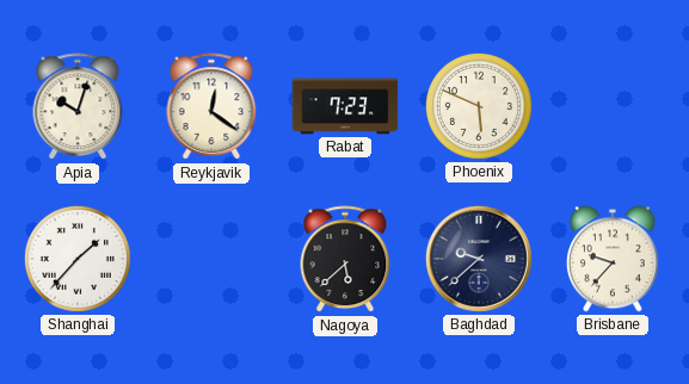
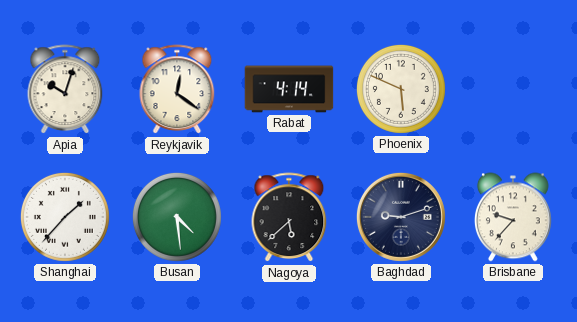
Rabat: 7:23 -> 4:14 (289, 89)
Busan: none -> 4:29 (177, 217)
Baghdad: 9:38 -> 9:12 (401, 217)
